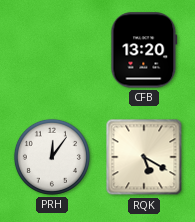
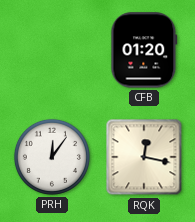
CFB: 13:20 -> 01:20 (144, 50)
RQK: 5:20 -> 12:17 (144, 157)
